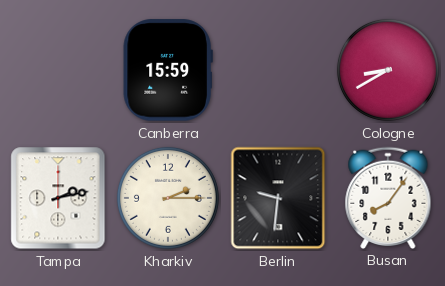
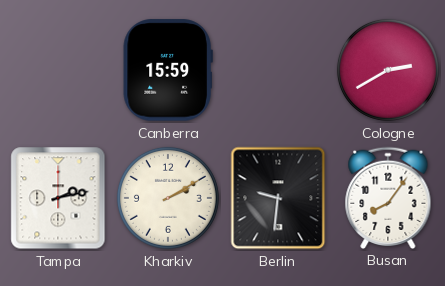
Cologne: 8:40 -> 2:40 (388, 70)
Kharkiv: 2:15 -> 2:10 (168, 198)
